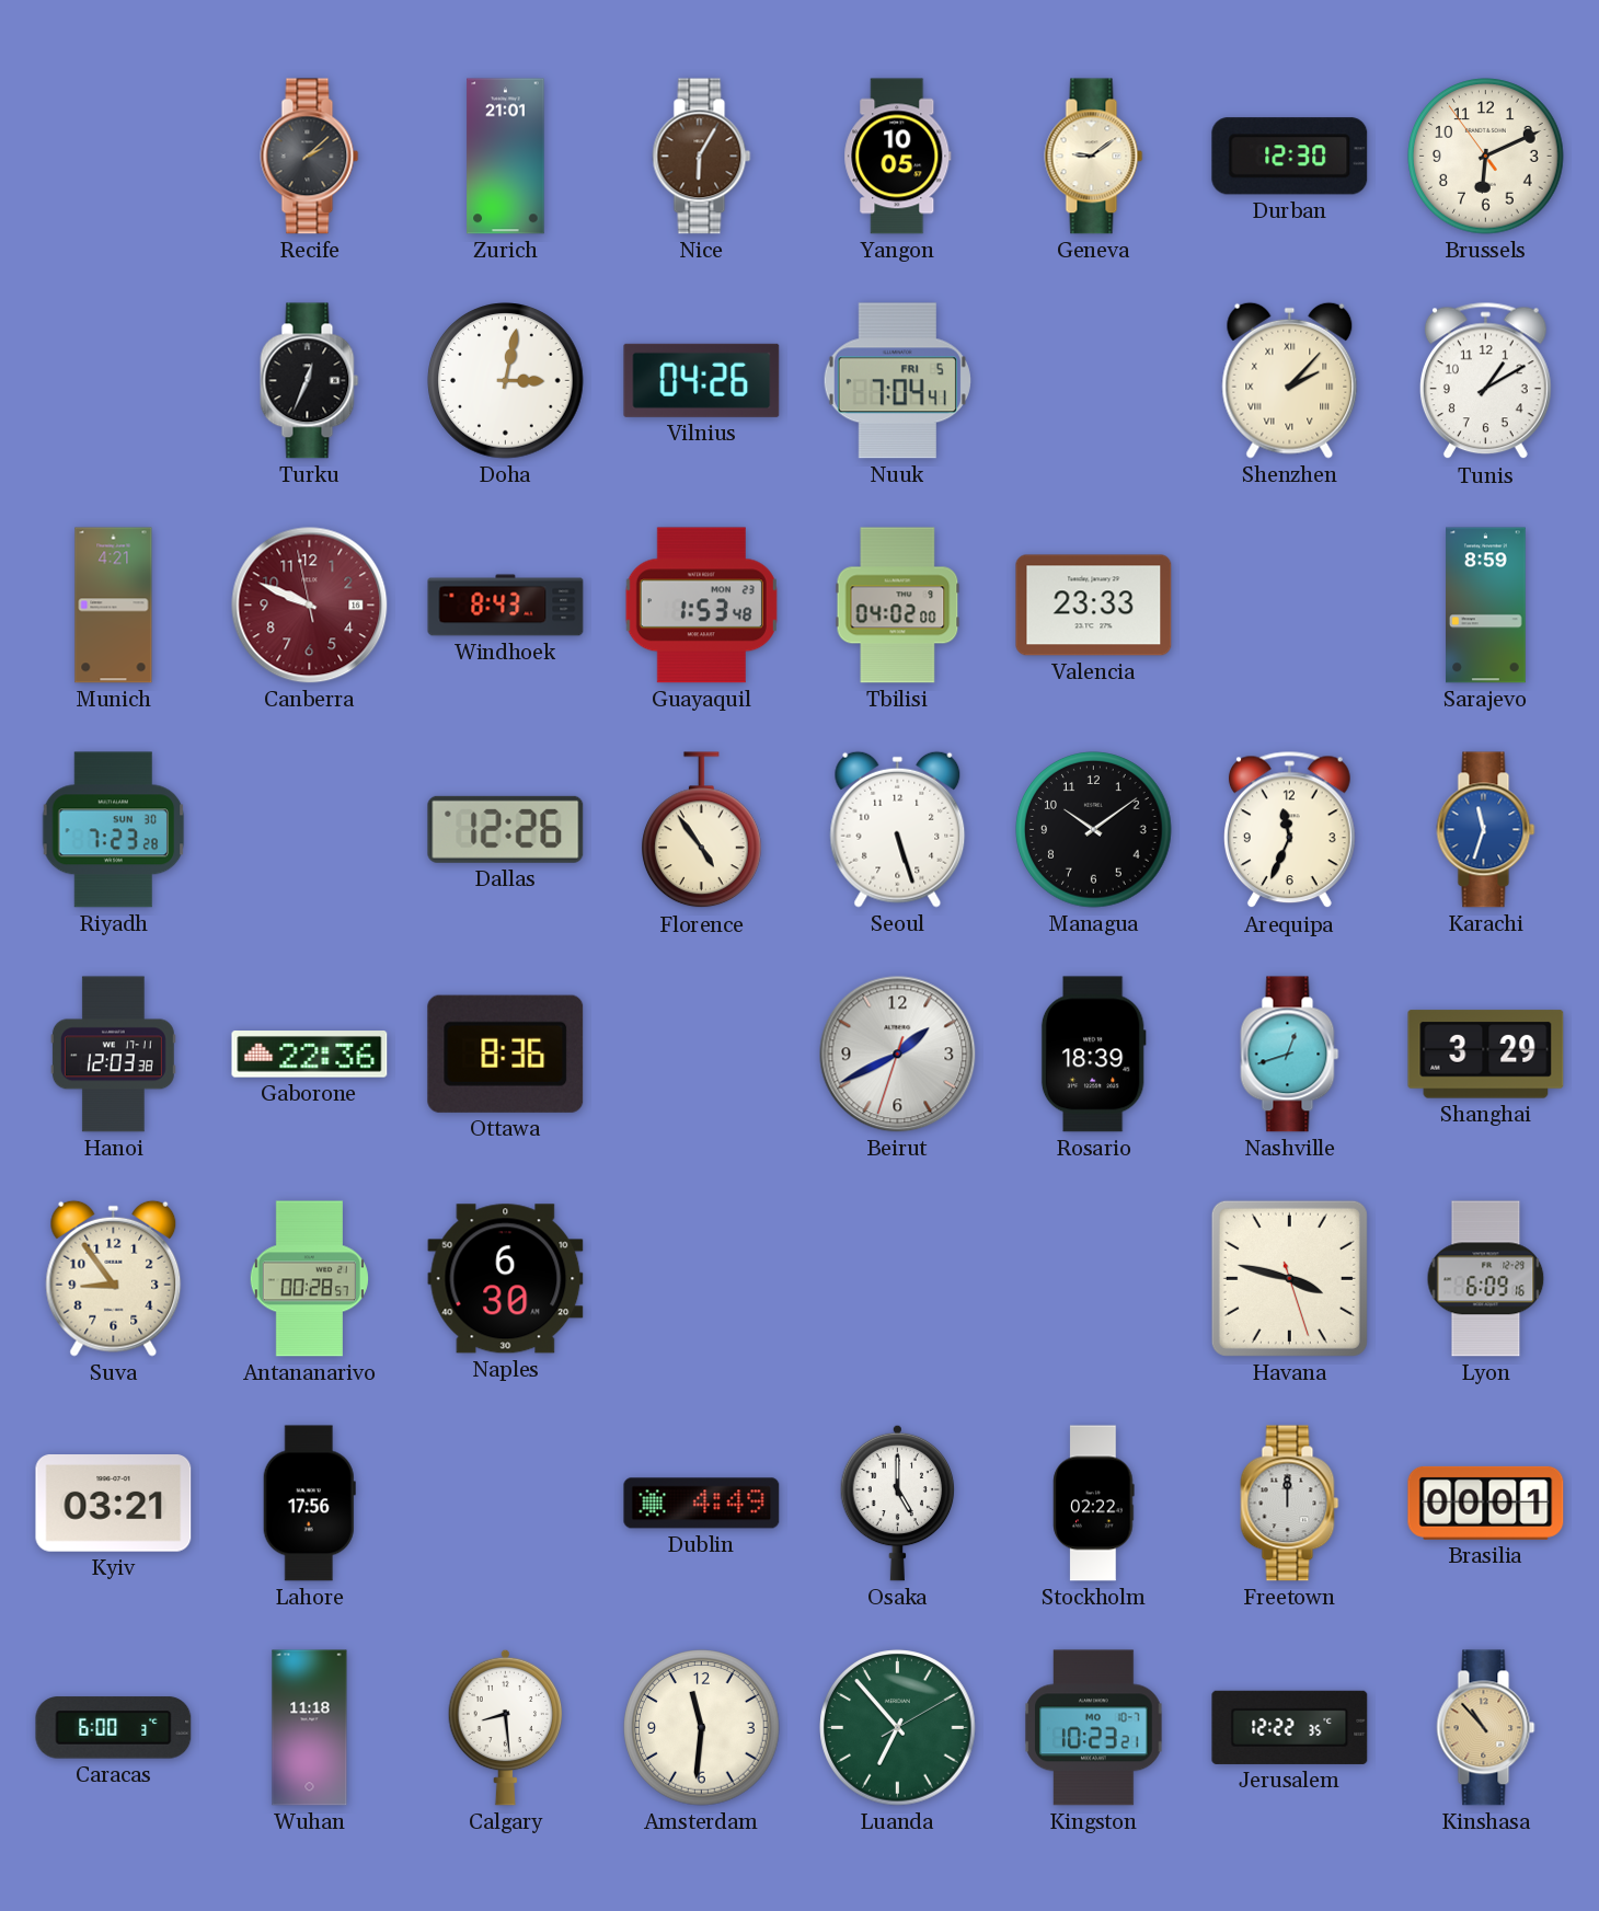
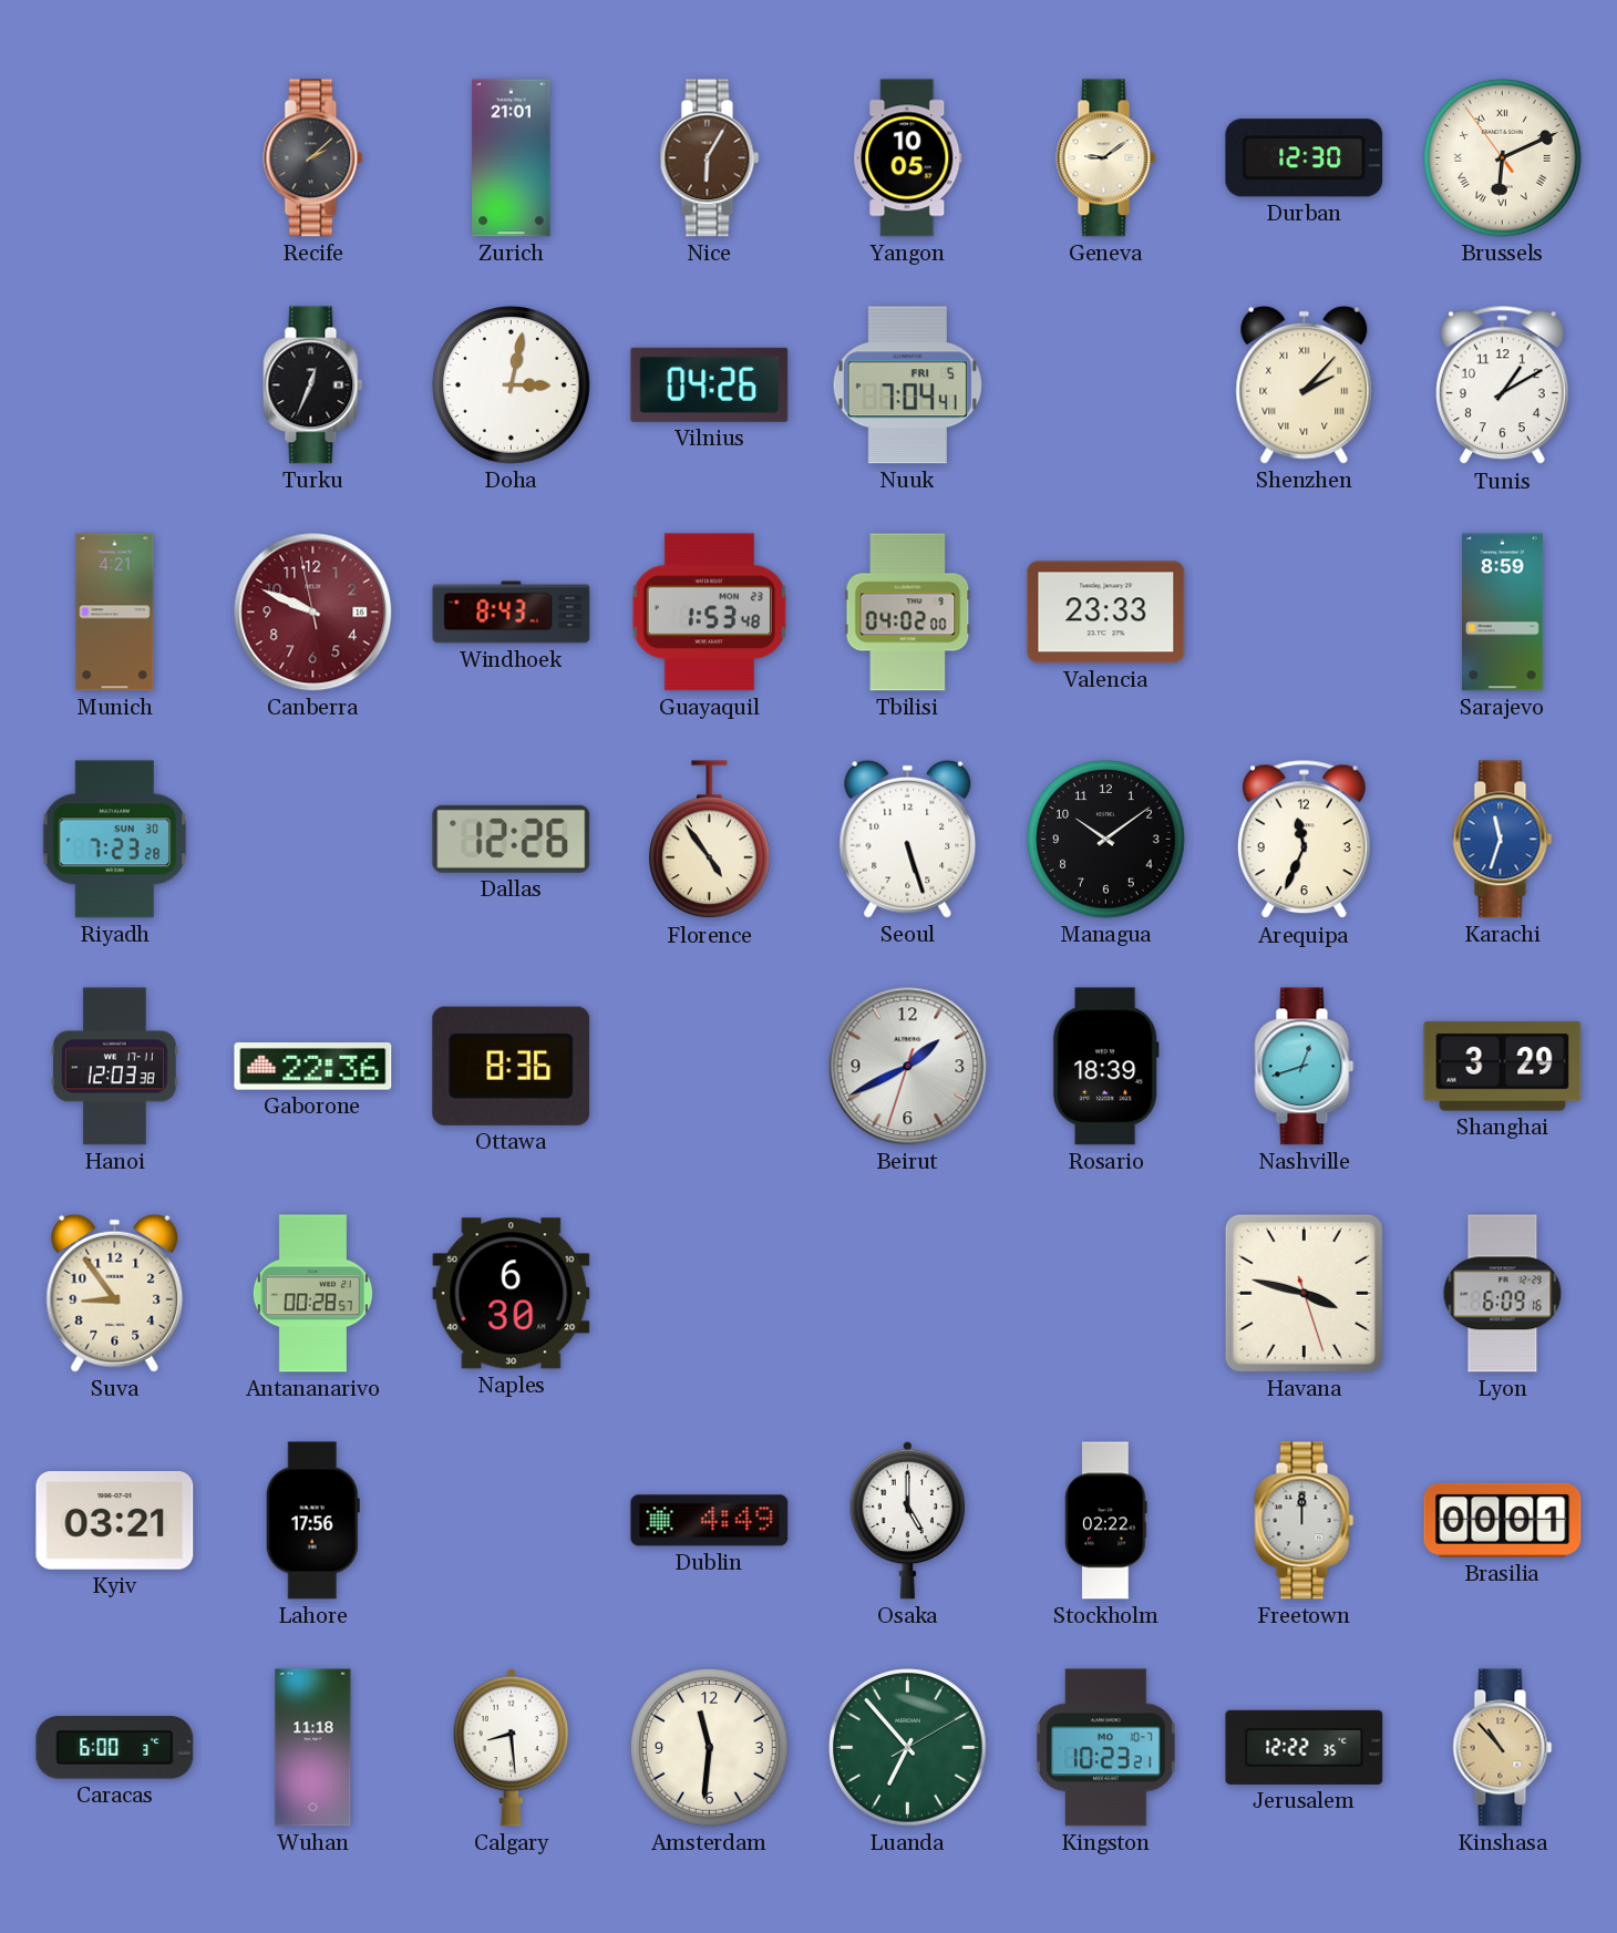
Brussels numerals: Arabic -> Roman (1503, 158)
